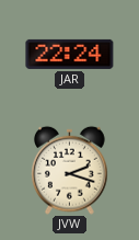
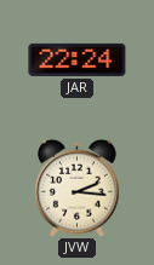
JVW: 2:18 -> 2:16 (78, 188)
